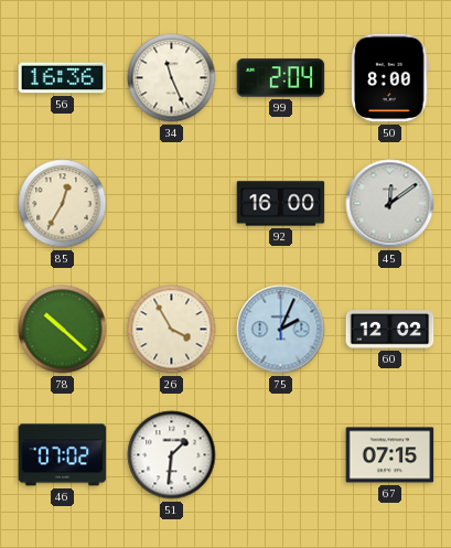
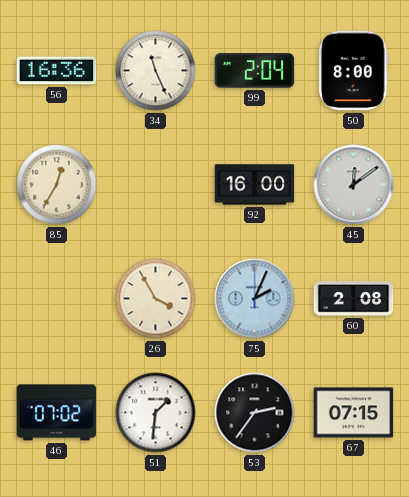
78: 10:22 -> none (63, 330)
60: 12:02 -> 2:08 (354, 299)
53: none -> 2:36 (255, 413)
